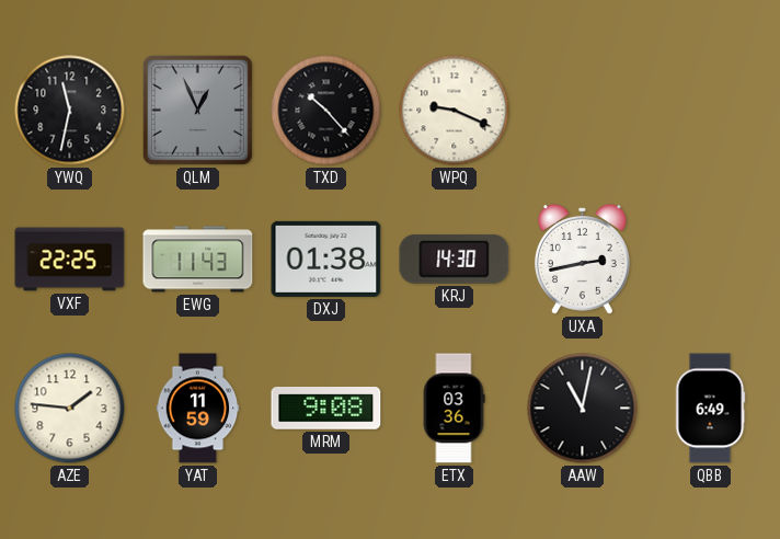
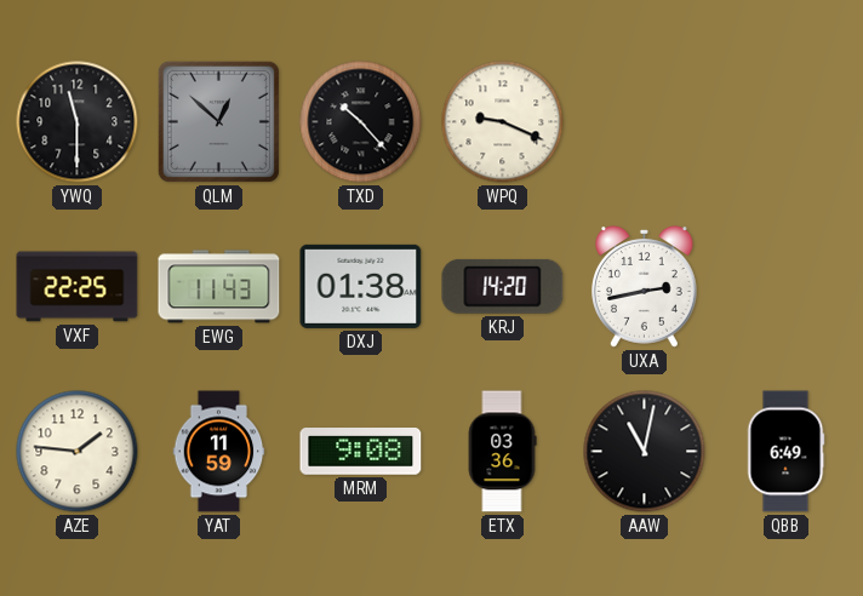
YWQ: 11:32 -> 11:30 (78, 122)
QLM: 12:56 -> 12:52 (218, 121)
KRJ: 14:30 -> 14:20 (503, 286)
